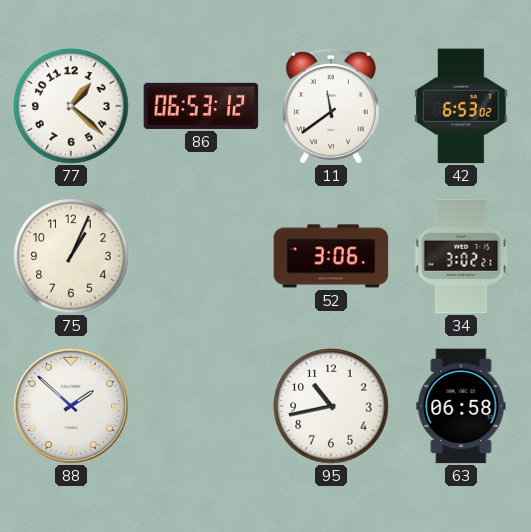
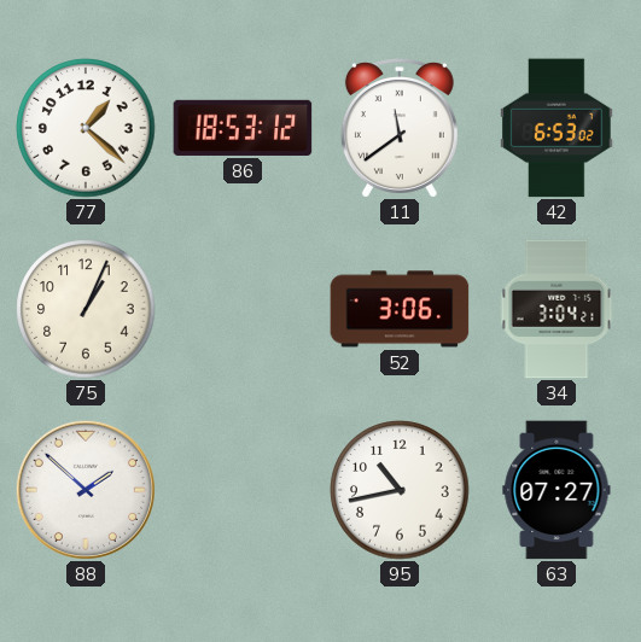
86: 06:53 -> 18:53 (243, 128)
34: 3:02 -> 3:04 (556, 309)
63: 06:58 -> 07:27 (556, 490)
